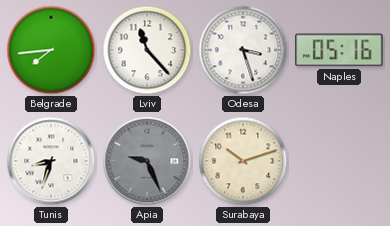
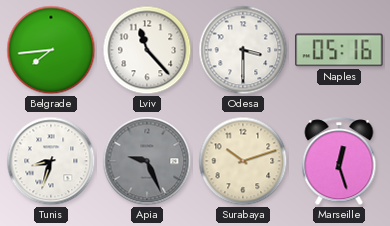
Odesa: 3:27 -> 3:30 (243, 50)
Marseille: none -> 12:27 (339, 162)
